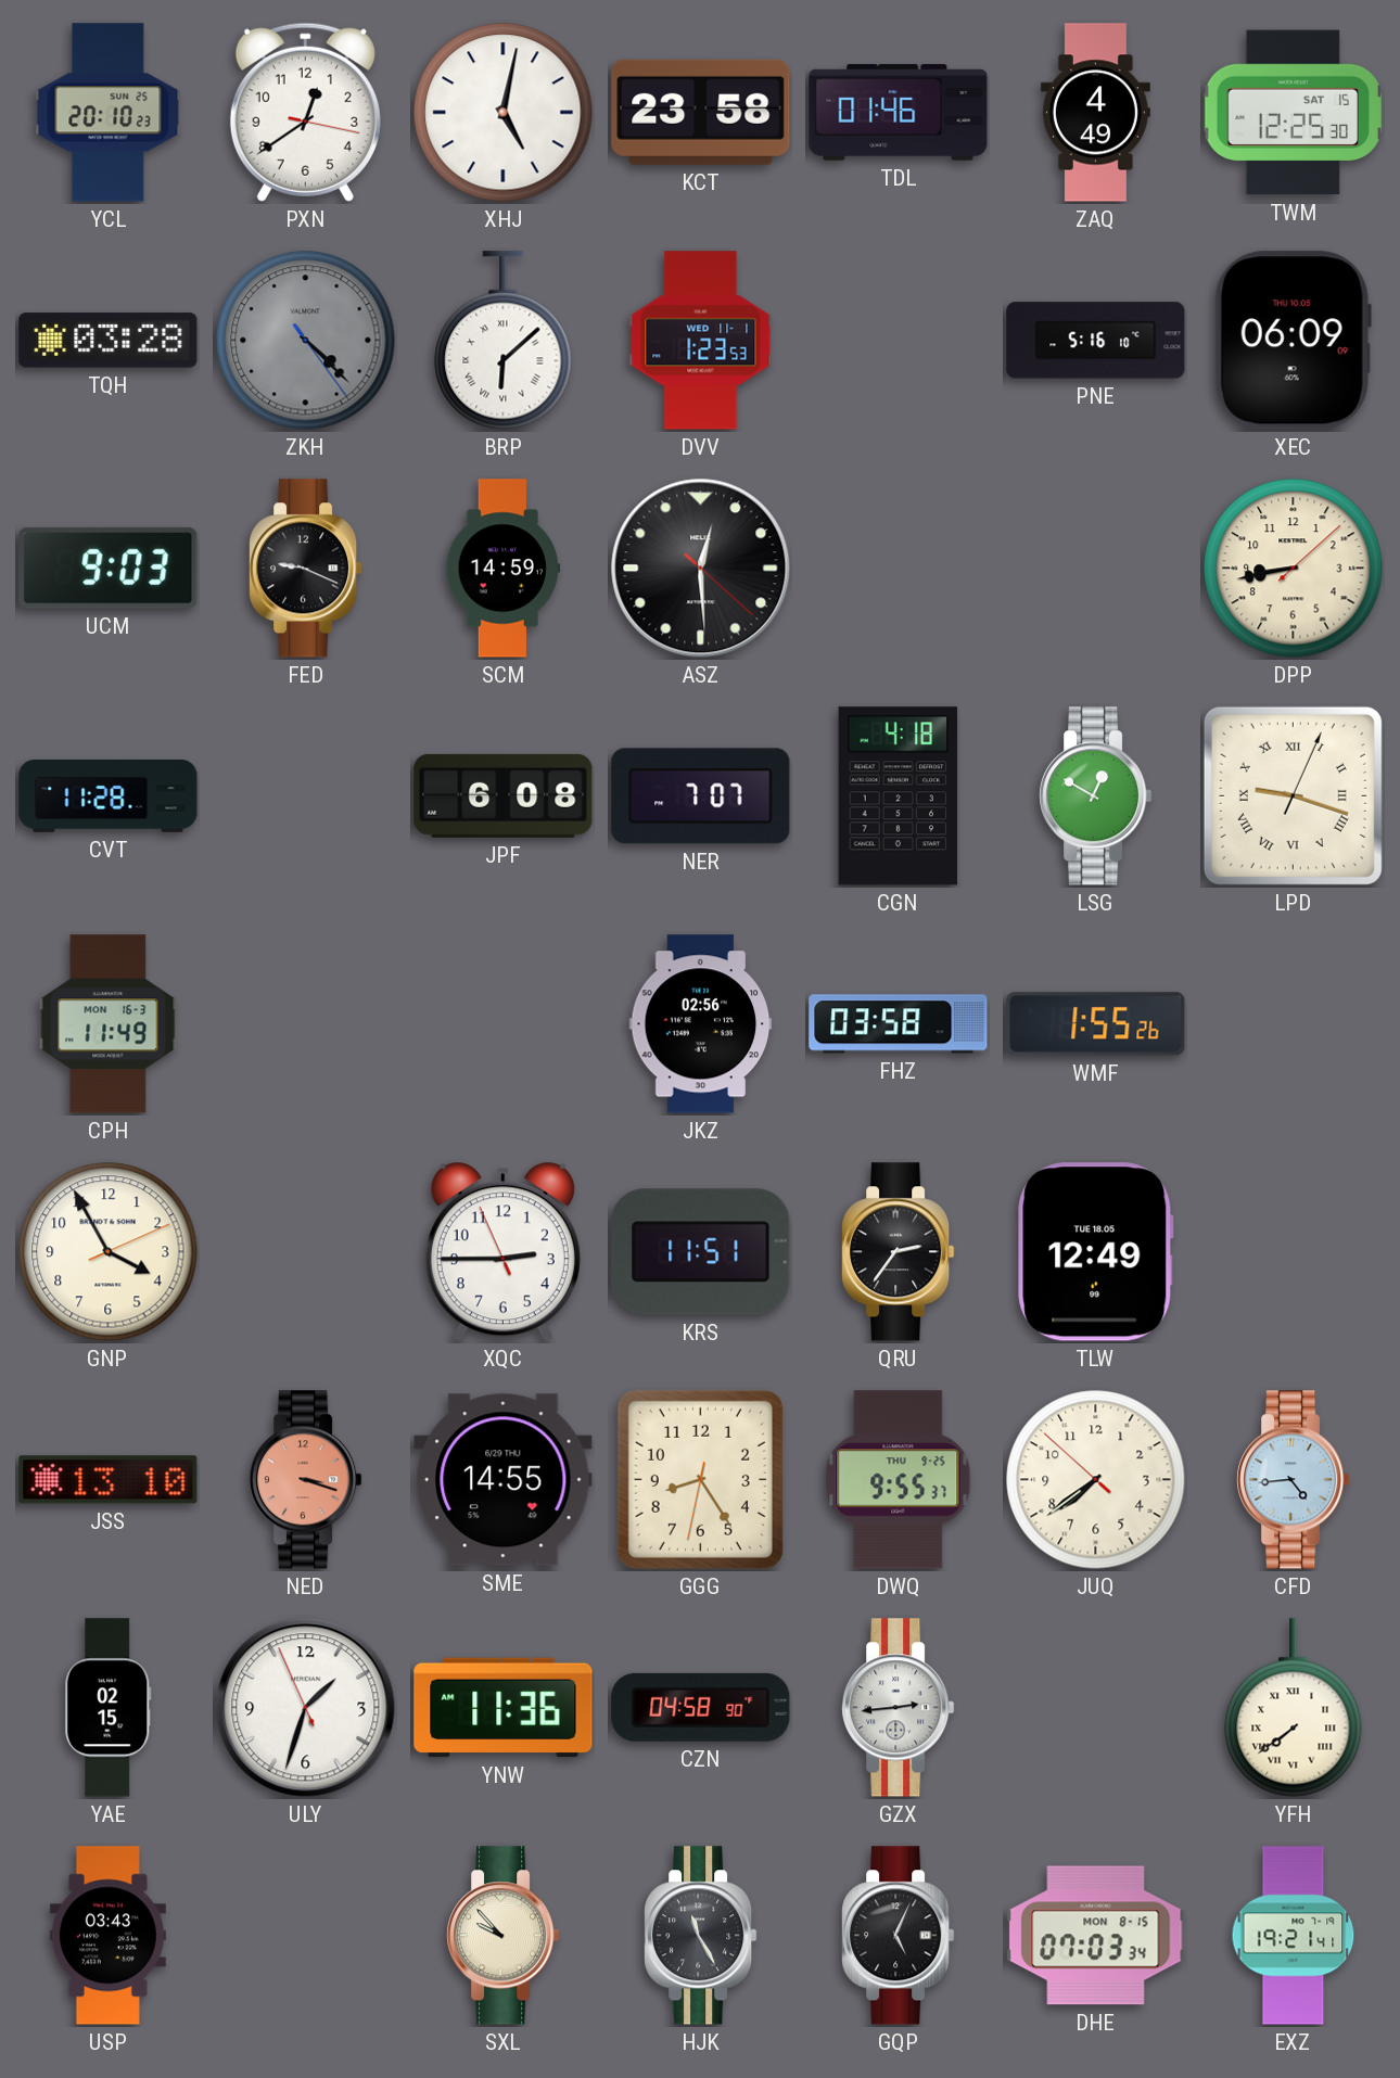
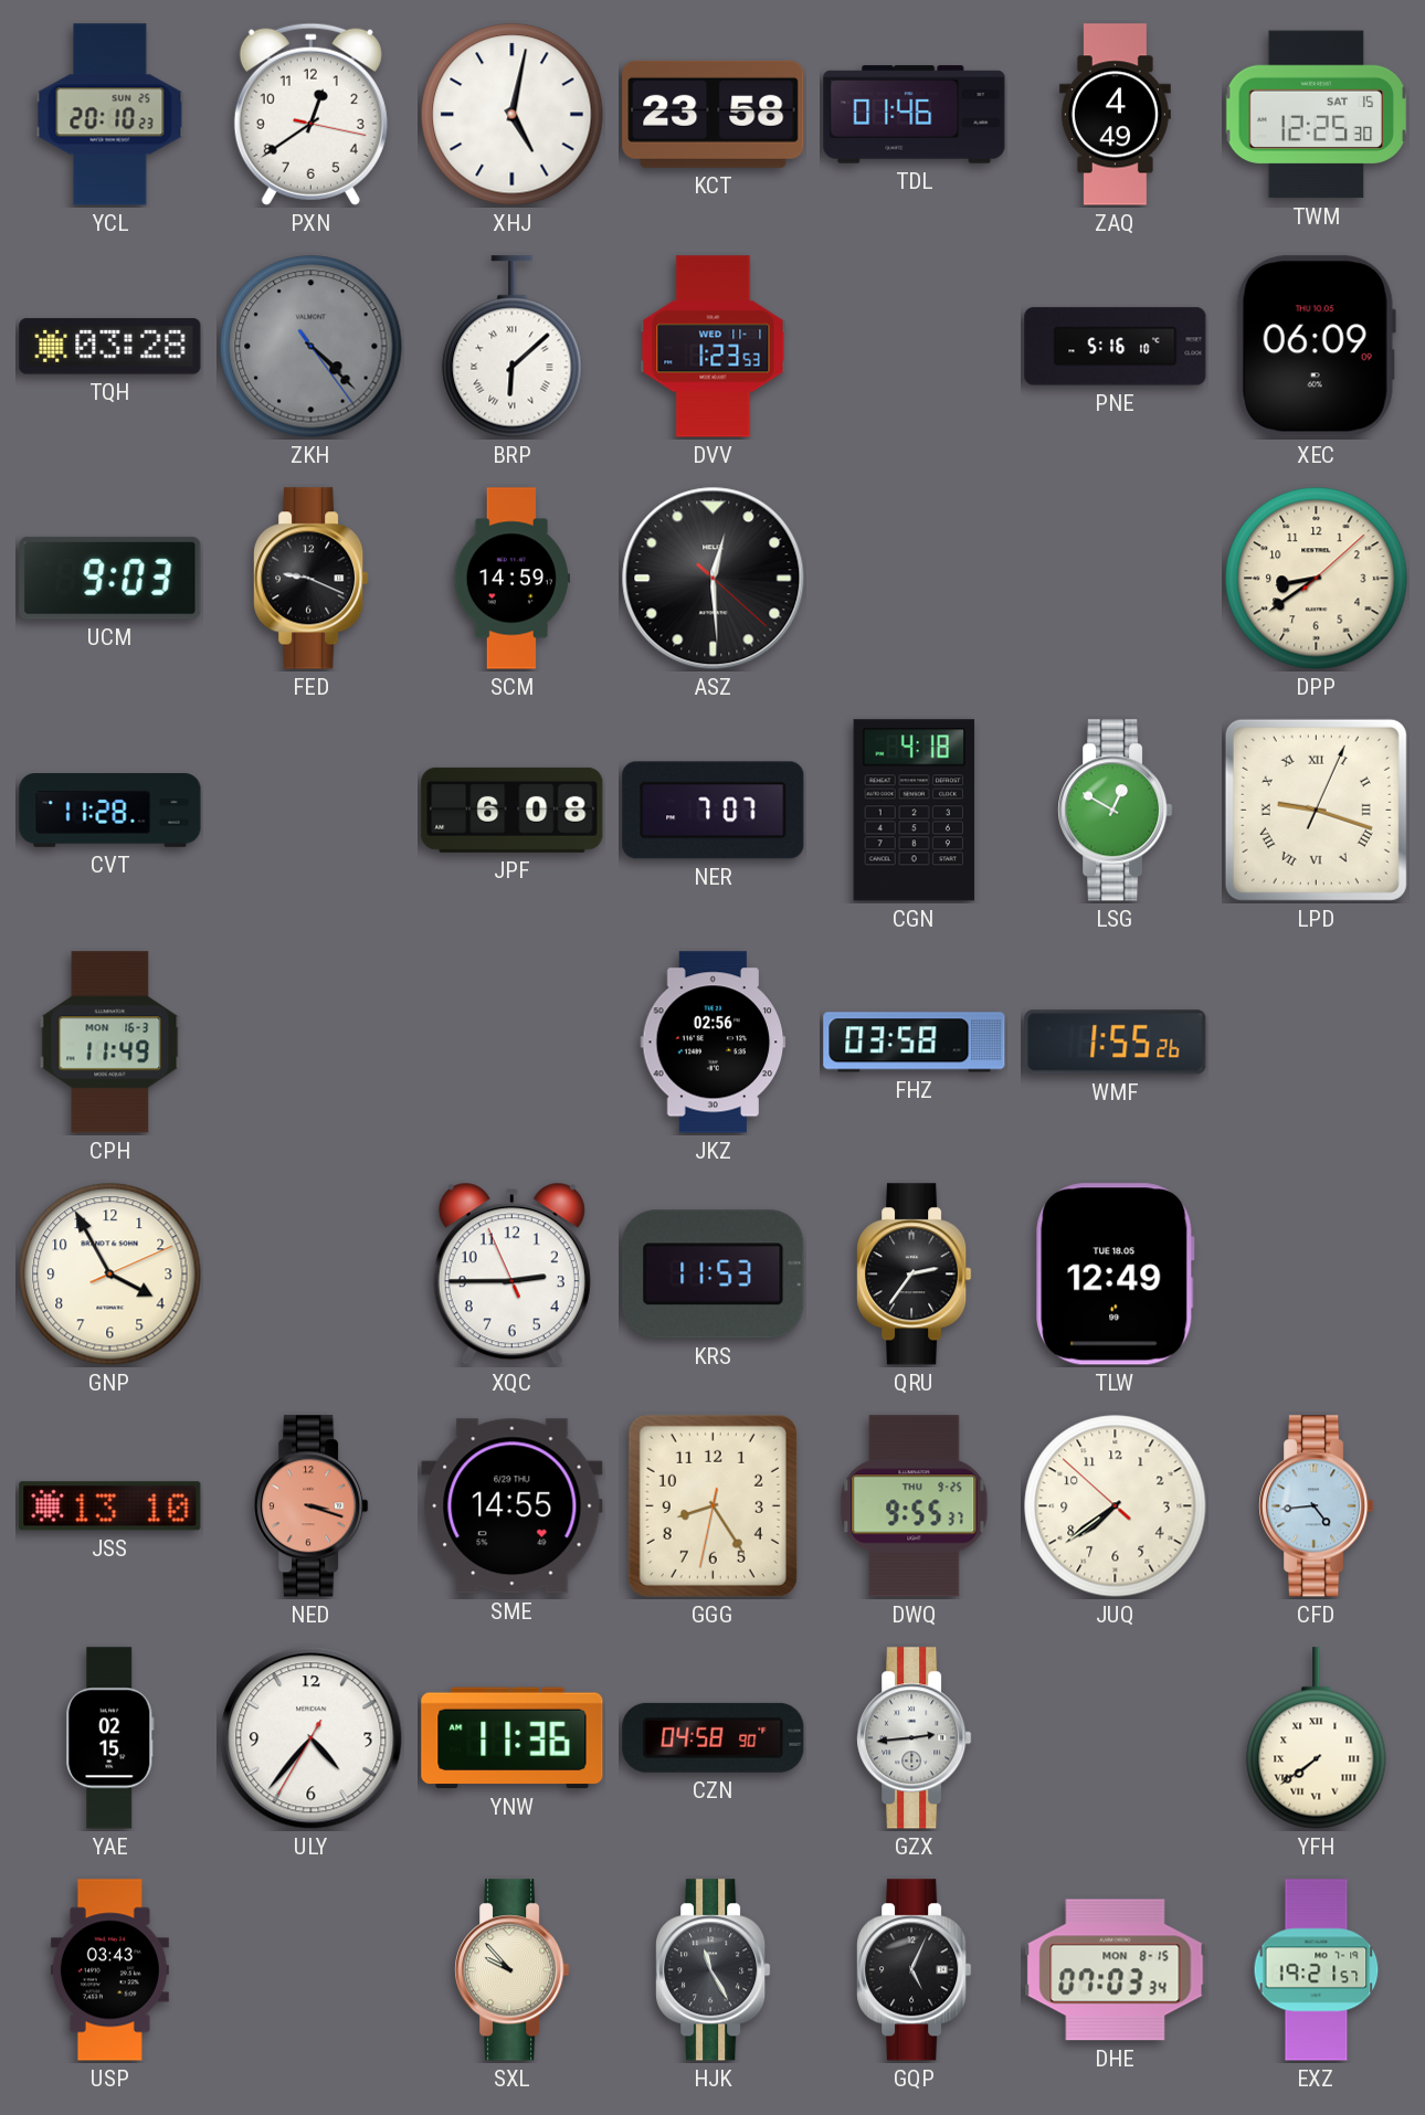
DPP: 8:43 -> 8:39 (1317, 579)
KRS: 11:51 -> 11:53 (714, 1275)
ULY: 1:32 -> 4:36 (312, 1738)
EXZ: 19:21:41 -> 19:21:57 (1317, 1970)
